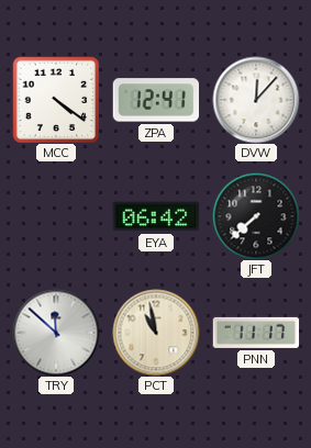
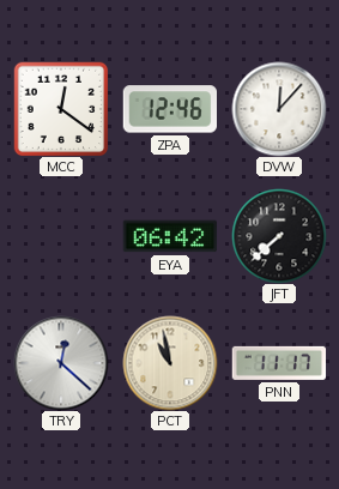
MCC: 4:21 -> 12:21 (61, 109)
ZPA: 12:41 -> 12:46 (169, 109)
TRY: 11:52 -> 12:22 (61, 363)
